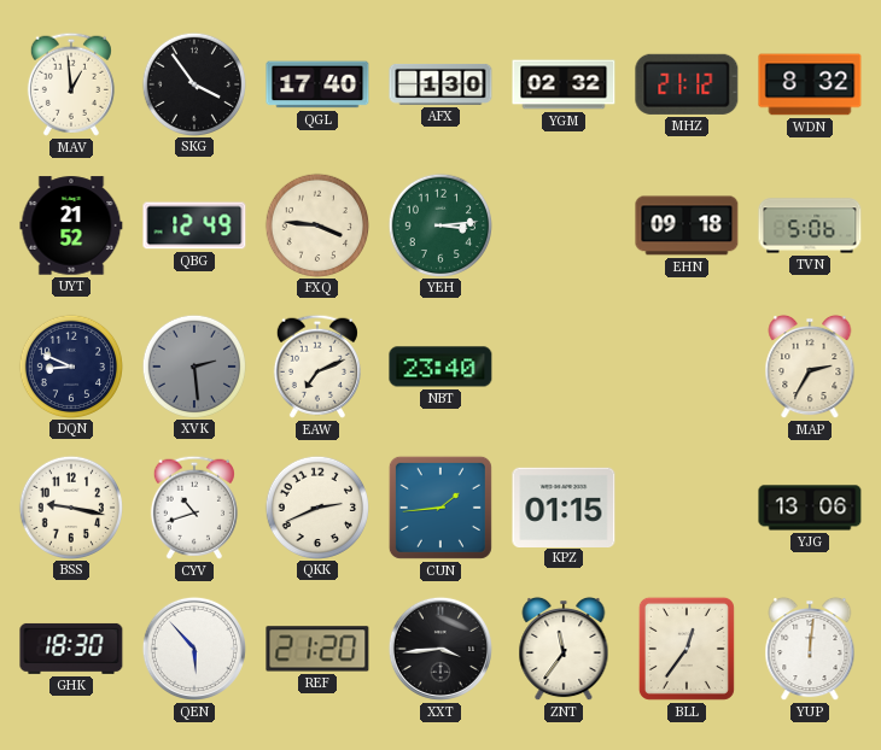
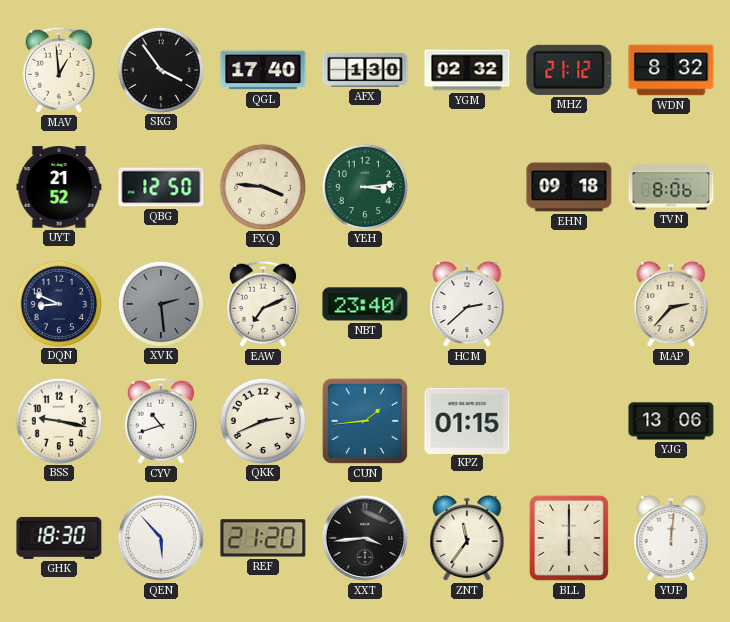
QBG: 12:49 -> 12:50 (161, 187)
TVN: 5:06 -> 8:06 (671, 187)
HCM: none -> 2:38 (467, 304)
MAP: 2:35 -> 2:37 (671, 304)
BLL: 12:36 -> 6:00 (569, 538)
